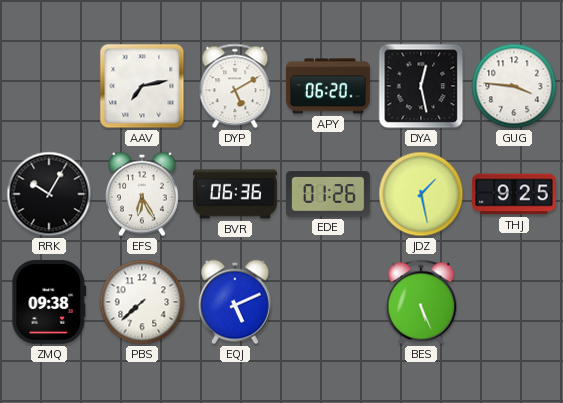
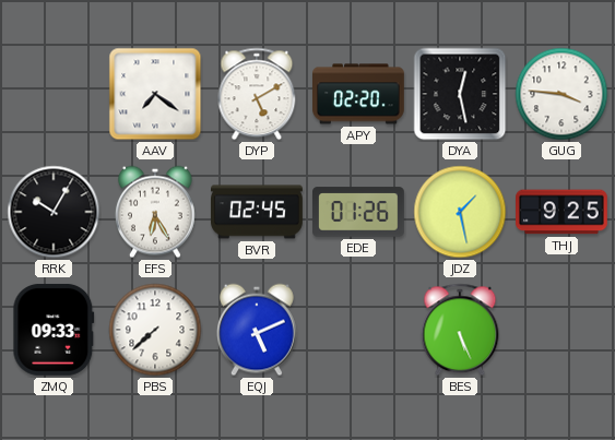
AAV: 7:13 -> 7:21 (155, 94)
APY: 06:20 -> 02:20 (359, 94)
BVR: 06:36 -> 02:45 (257, 212)
ZMQ: 09:38 -> 09:33 (54, 330)
